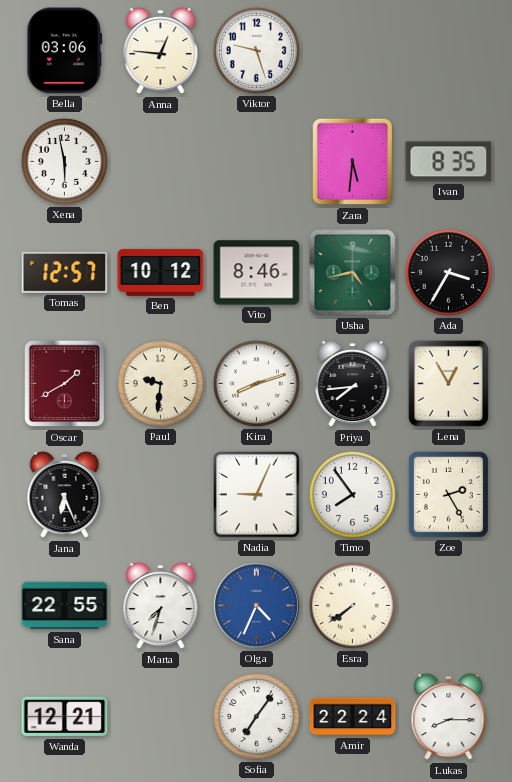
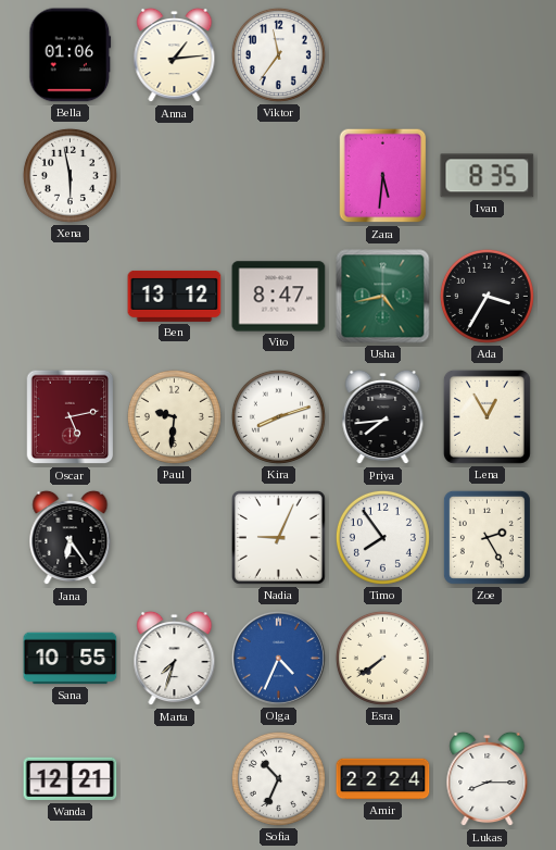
Bella: 03:06 -> 01:06 (71, 55)
Anna: 12:46 -> 1:14 (175, 55)
Viktor: 9:27 -> 11:36 (278, 54)
Tomas: 12:57 -> none (65, 272)
Ben: 10:12 -> 13:12 (175, 296)
Vito: 8:46 -> 8:47 (279, 297)
Oscar: 1:40 -> 5:13 (71, 417)
Jana: 6:26 -> 6:24 (71, 538)
Sana: 22:55 -> 10:55 (71, 659)
Sofia: 7:06 -> 10:34 (278, 778)
